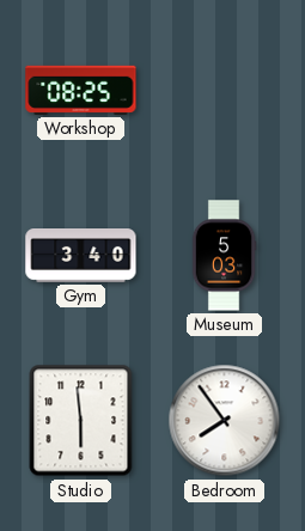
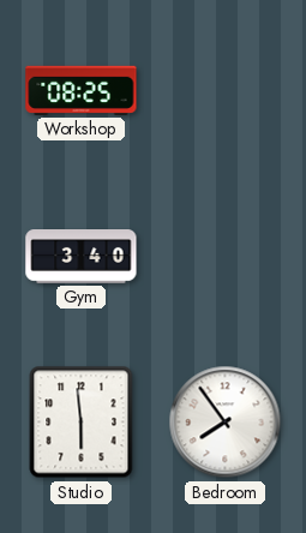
Museum: 5:03 -> none (224, 256)
